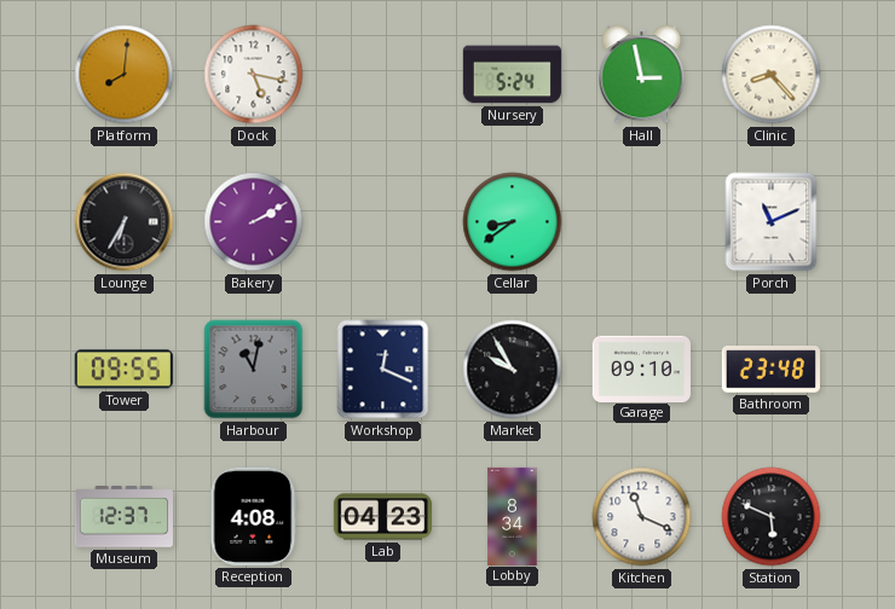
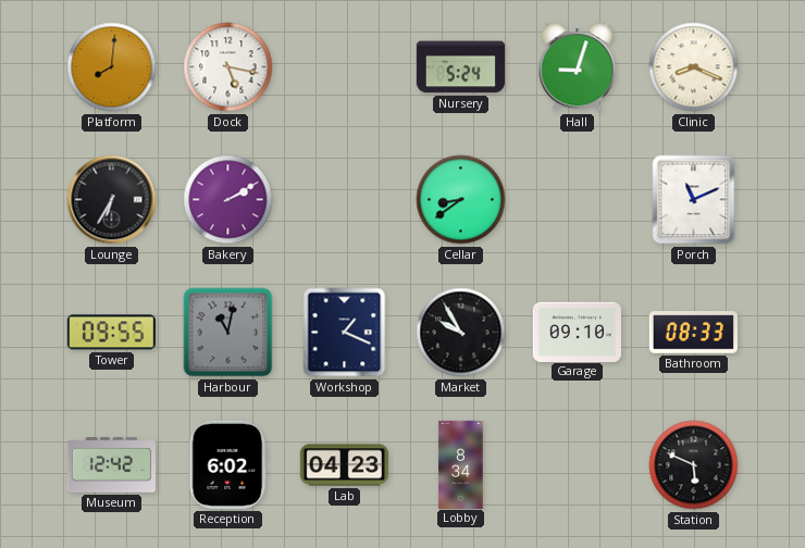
Hall: 2:58 -> 9:03 (578, 67)
Clinic: 8:23 -> 8:19 (694, 67)
Workshop: 12:19 -> 1:19 (345, 333)
Bathroom: 23:48 -> 08:33 (693, 333)
Museum: 12:37 -> 12:42 (111, 465)
Reception: 4:08 -> 6:02 (228, 464)
Kitchen: 11:19 -> none (642, 517)
